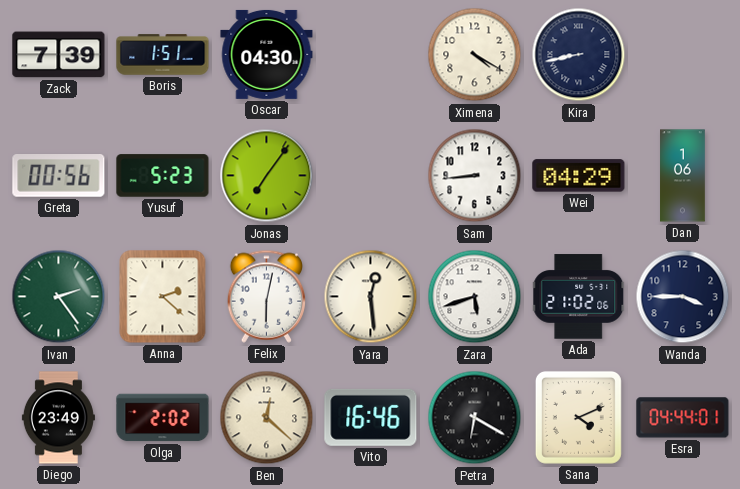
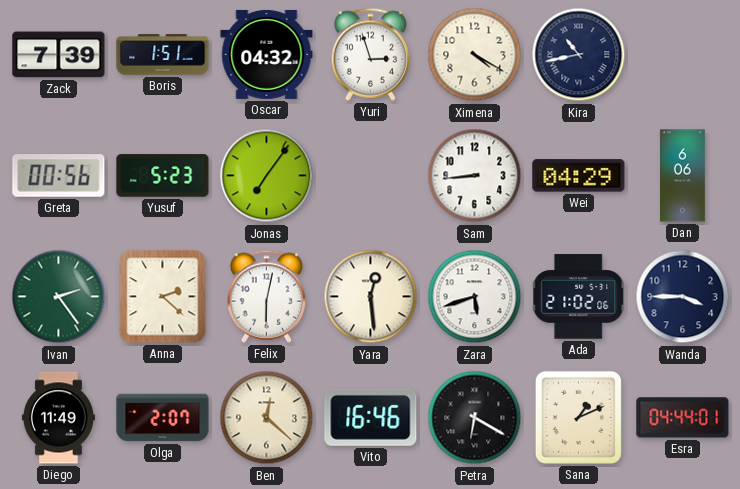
Oscar: 04:30 -> 04:32 (267, 54)
Yuri: none -> 2:57 (370, 54)
Kira: 8:43 -> 10:43 (579, 55)
Dan: 1:06 -> 6:06 (683, 176)
Diego: 23:49 -> 11:49 (58, 418)
Olga: 2:02 -> 2:07 (163, 418)
Sana: 4:11 -> 1:11 (578, 417)
